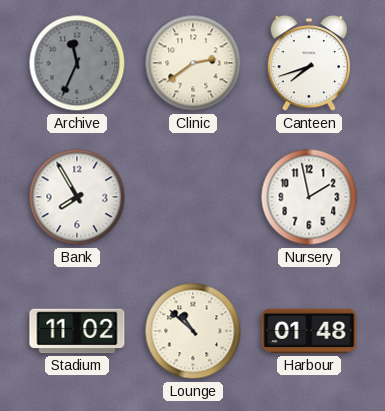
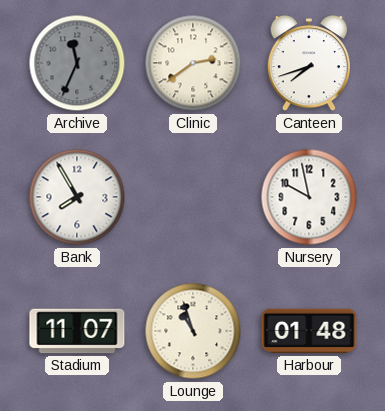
Nursery: 1:58 -> 9:58 (309, 197)
Stadium: 11:02 -> 11:07 (77, 331)
Lounge: 10:52 -> 10:57 (193, 331)
